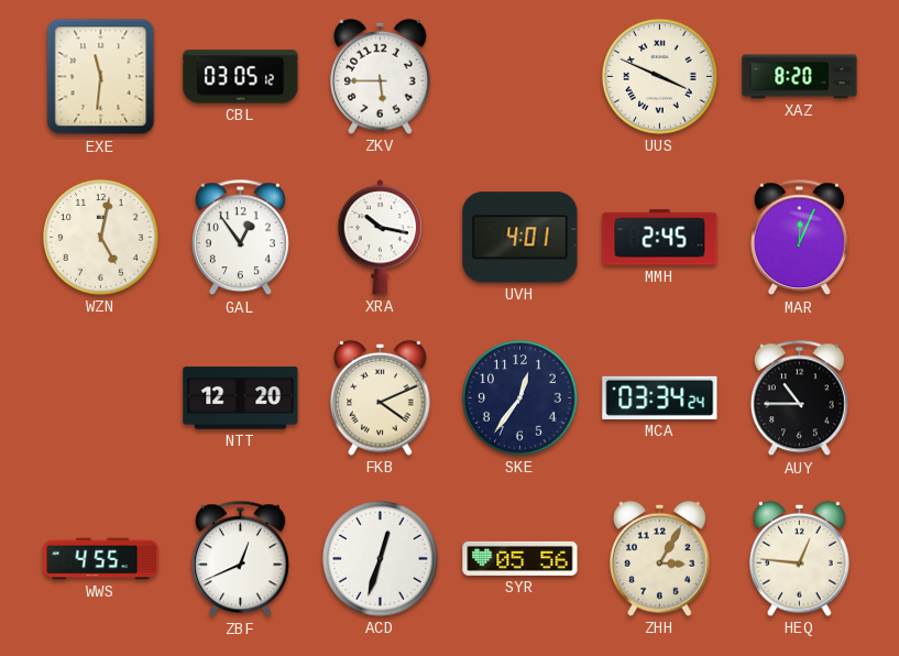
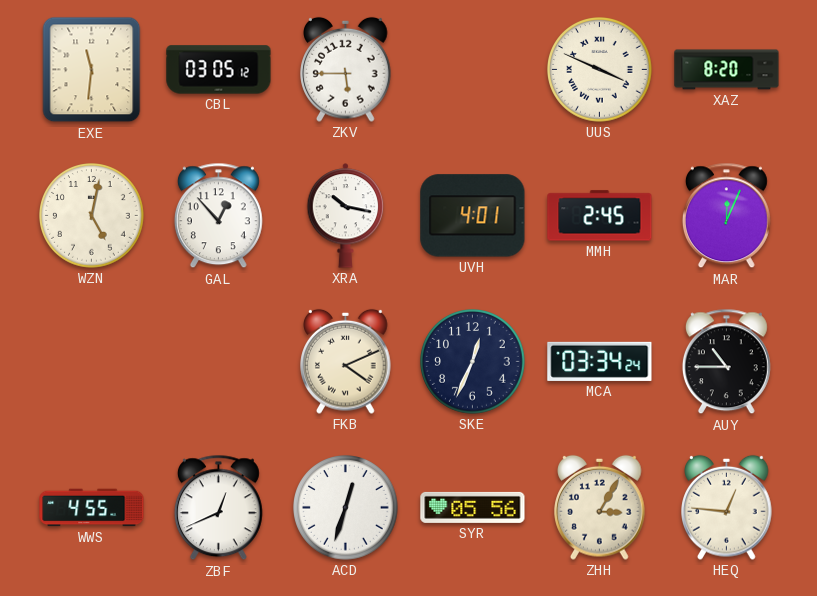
GAL: 12:54 -> 12:53 (218, 216)
NTT: 12:20 -> none (241, 398)
SKE: 12:36 -> 12:34 (473, 362)
